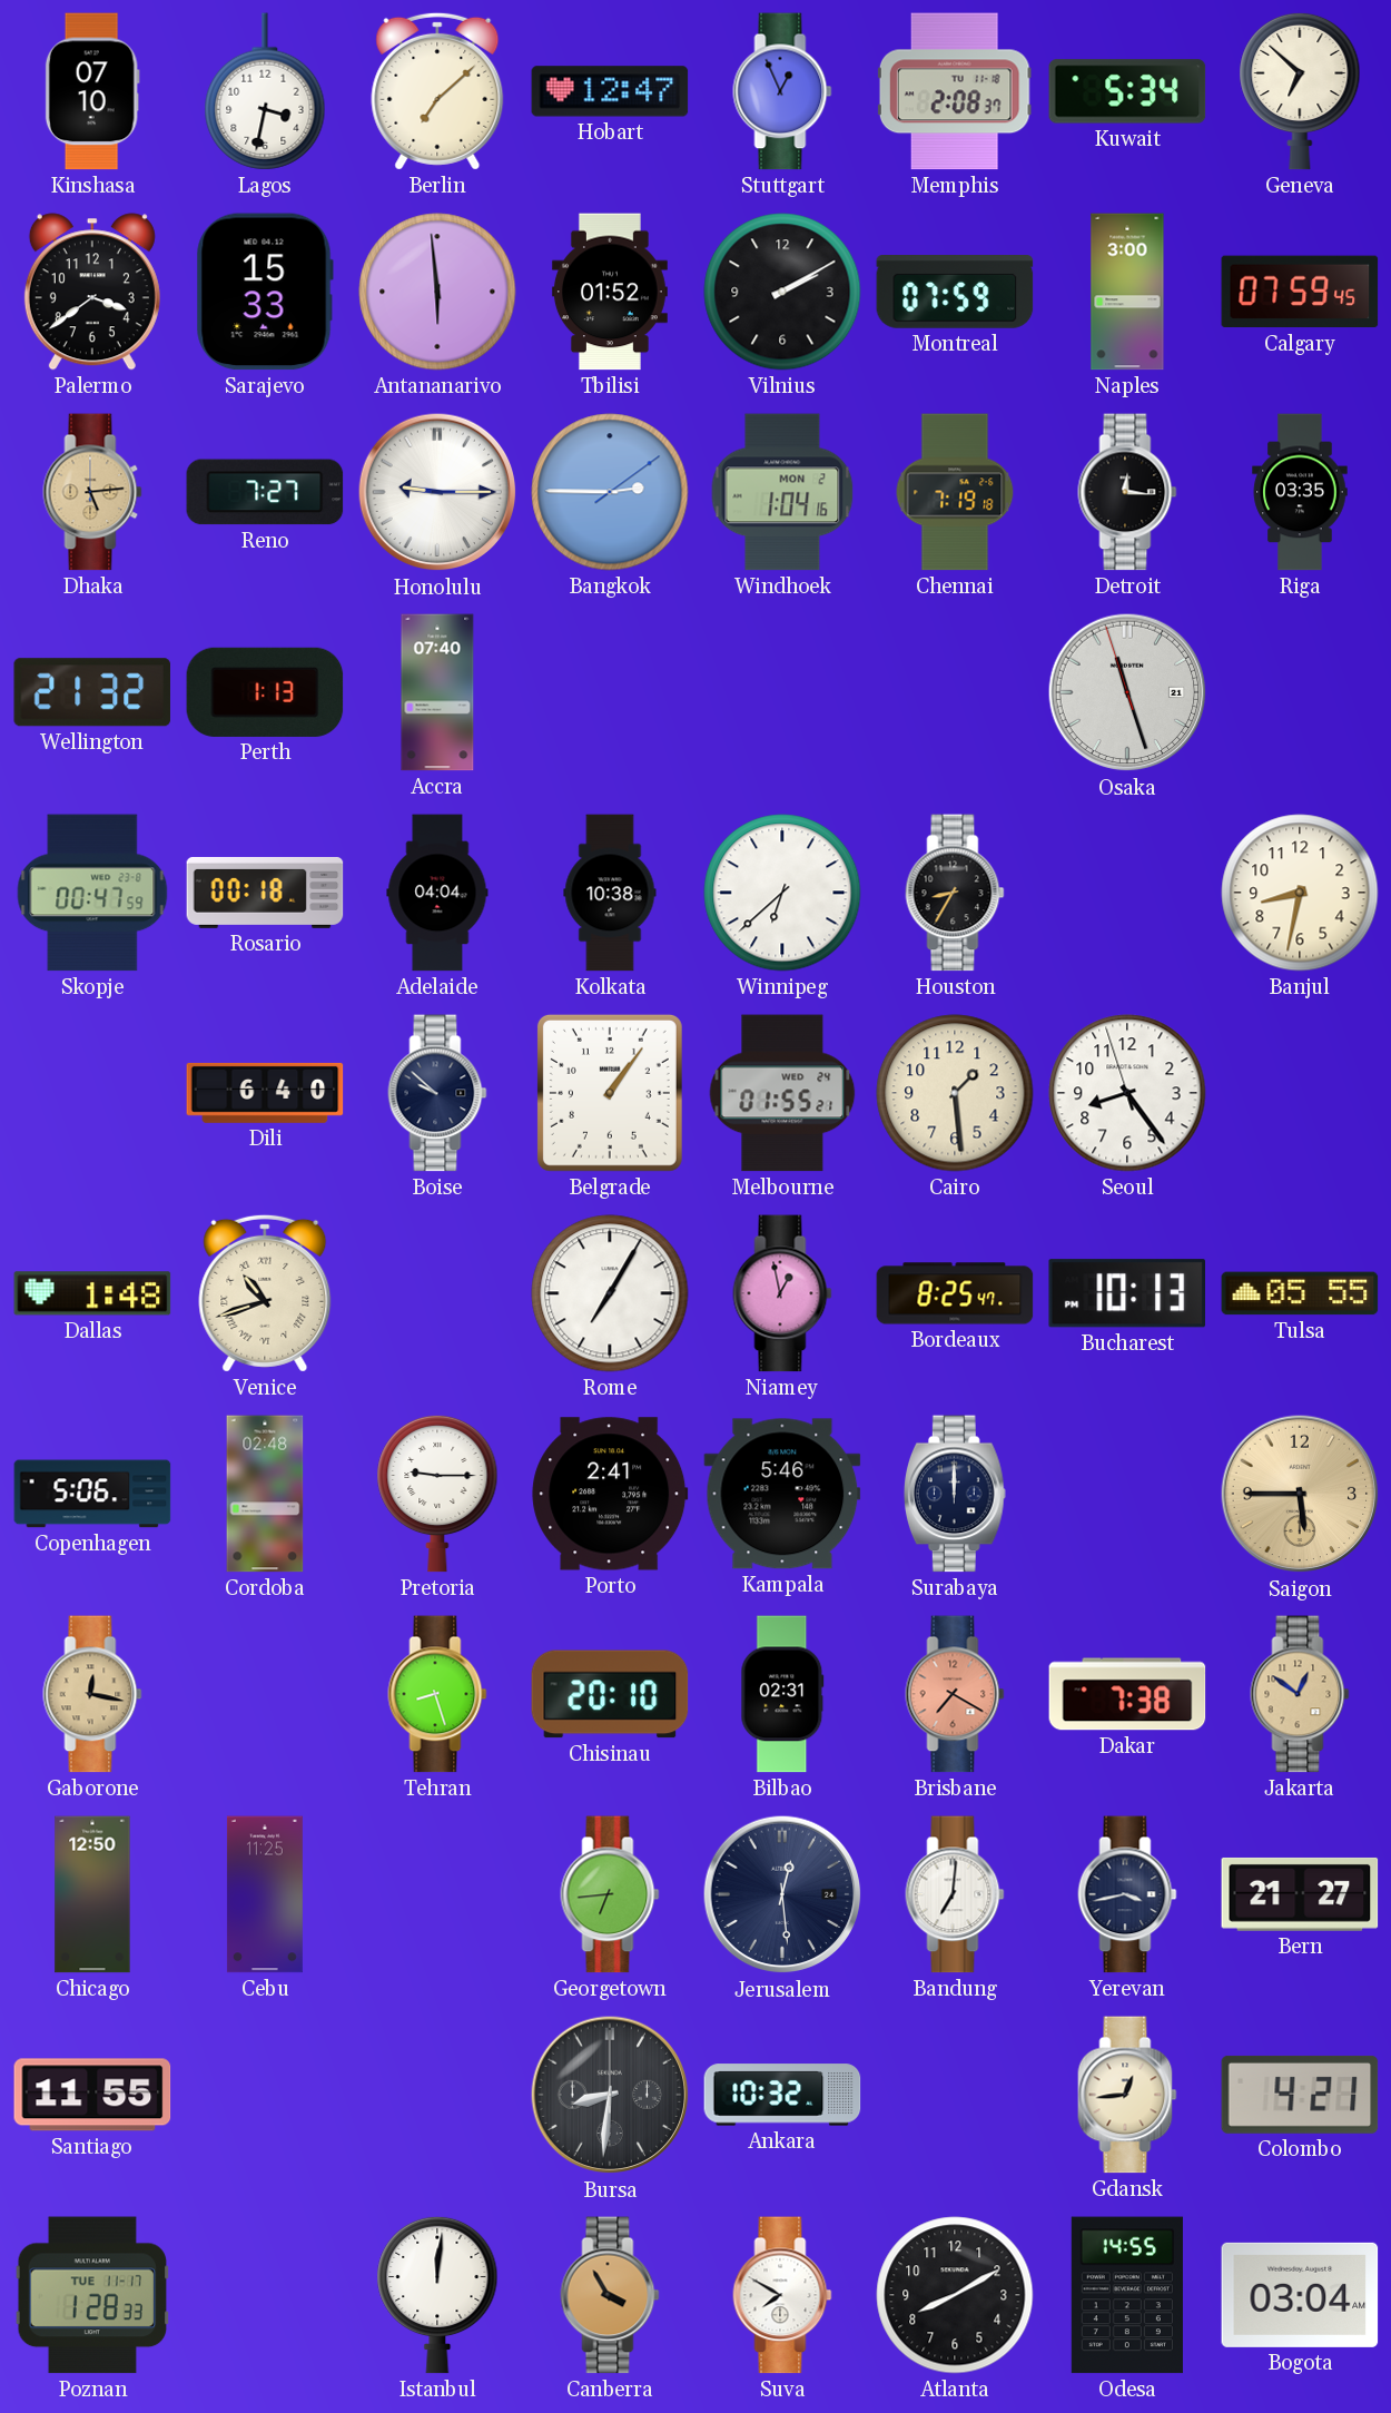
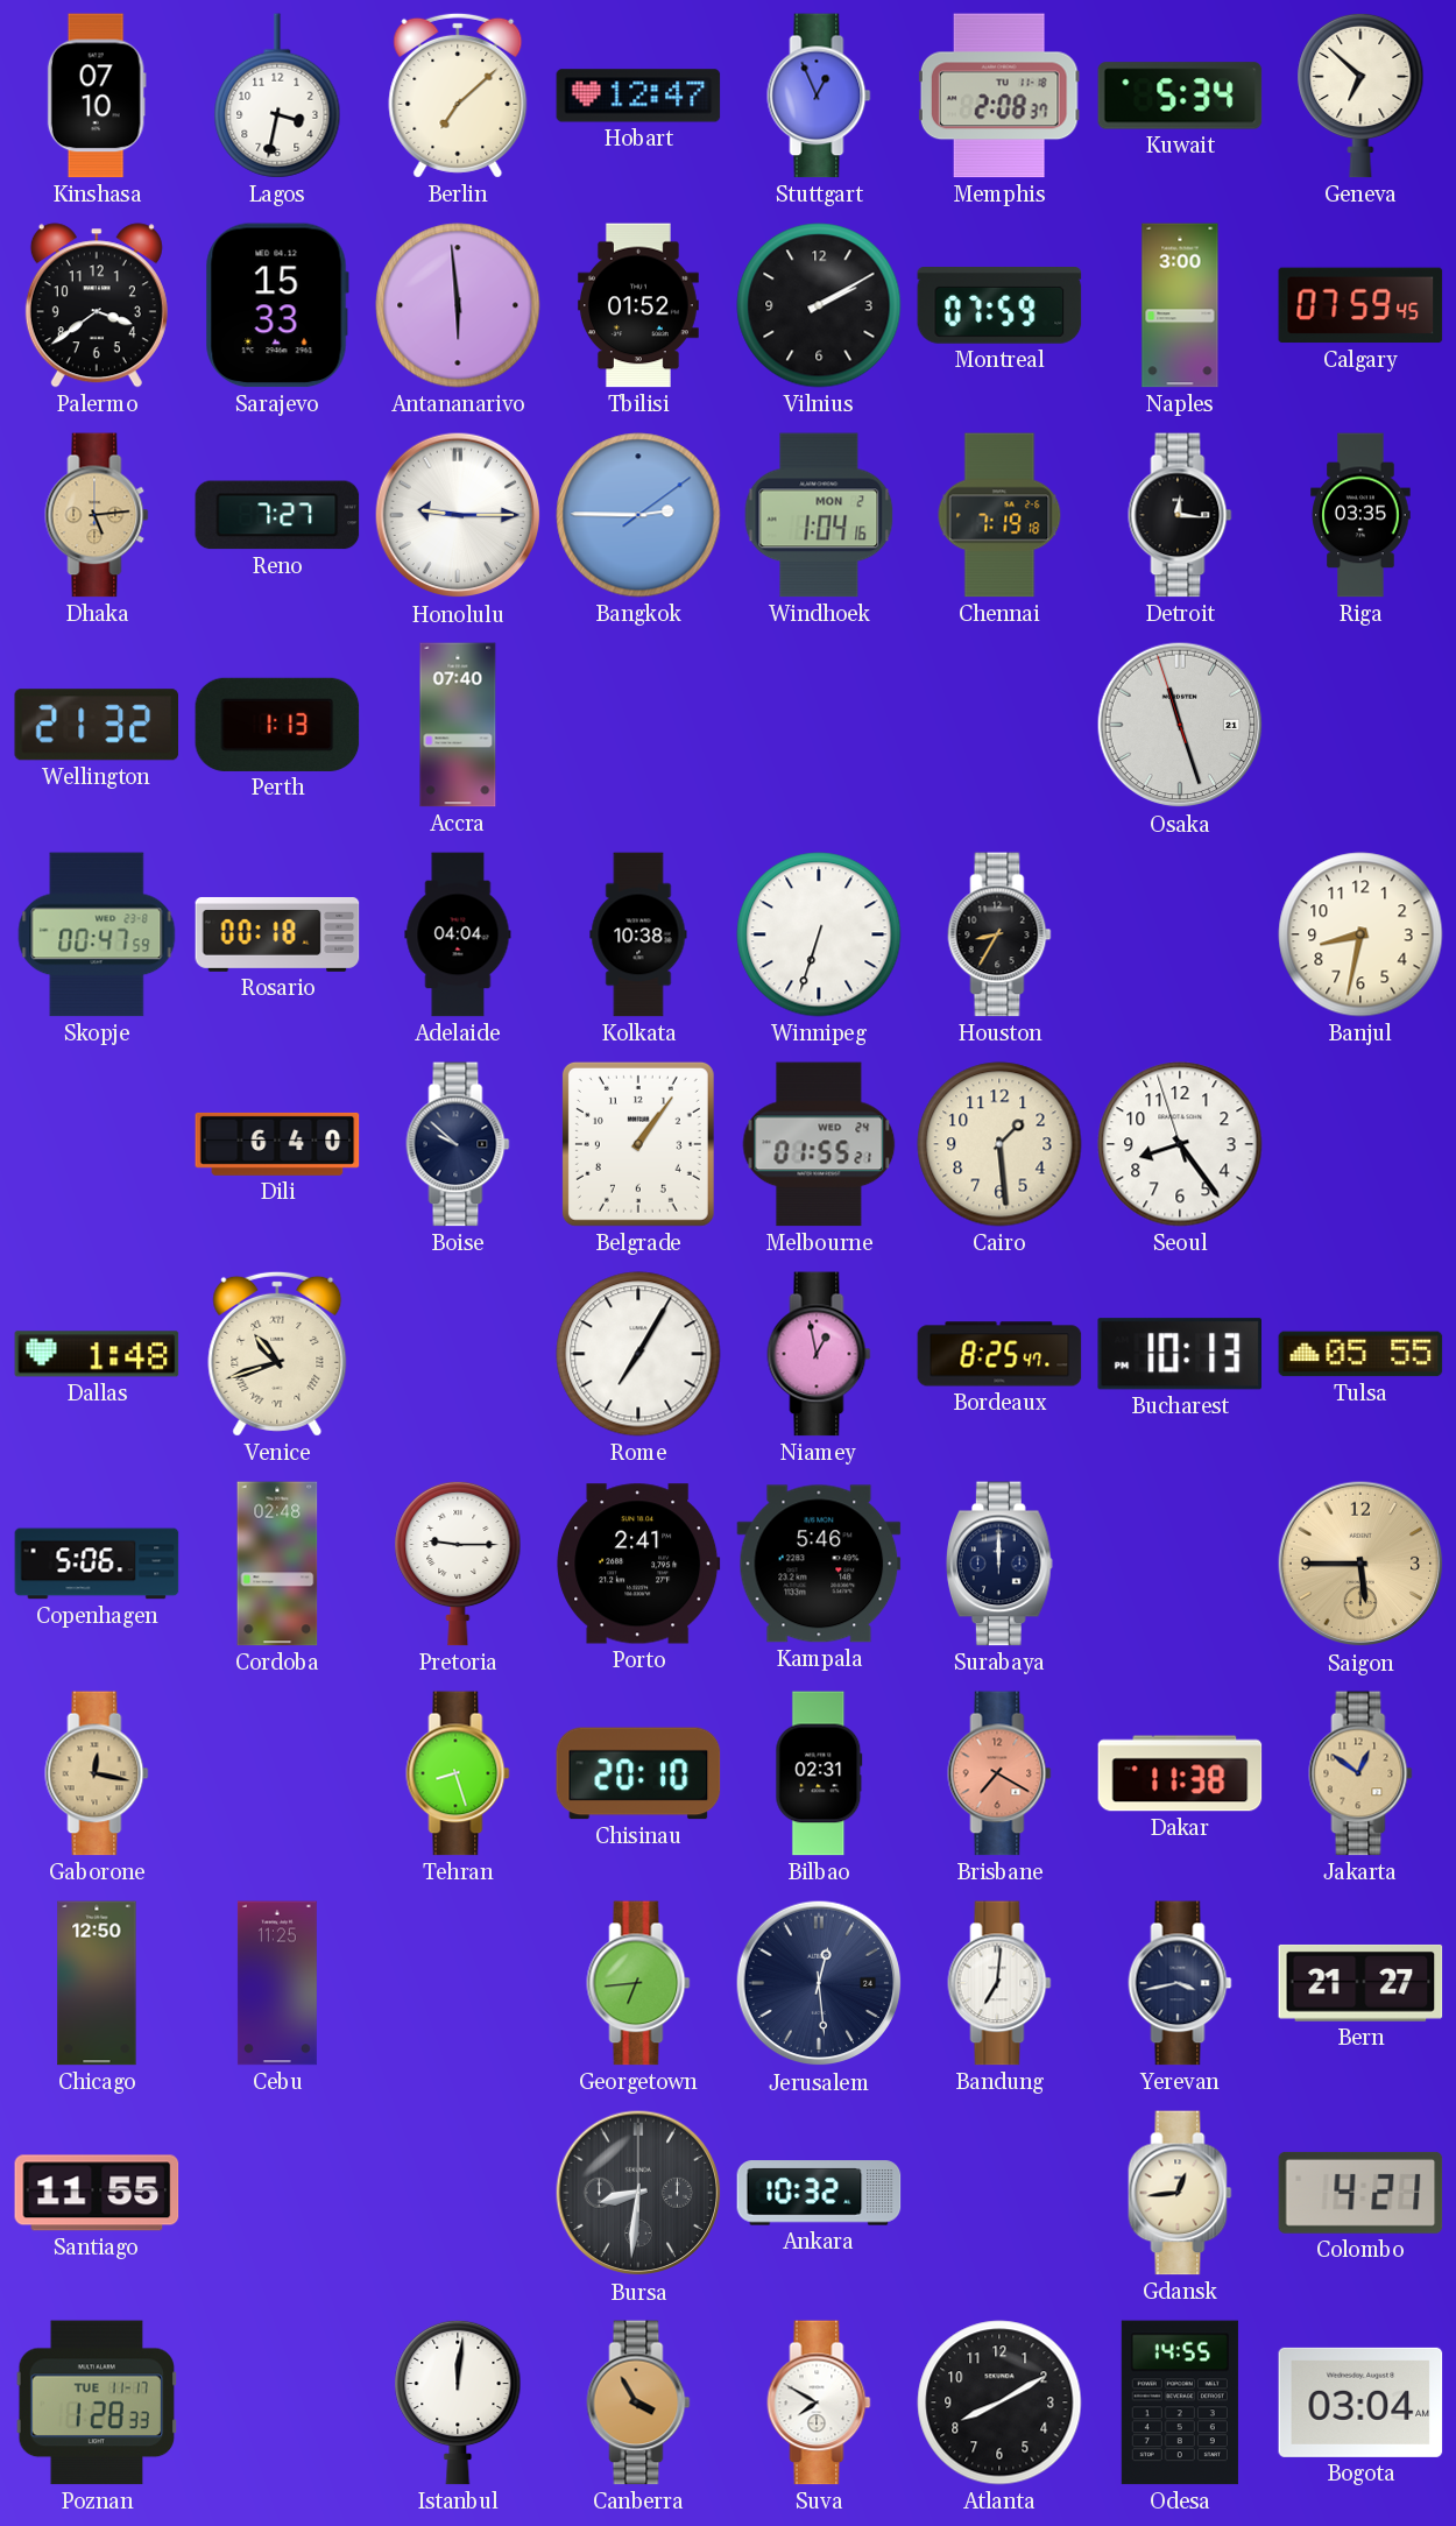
Winnipeg: 6:38 -> 6:33 (819, 934)
Dakar: 7:38 -> 11:38 (1180, 1773)
